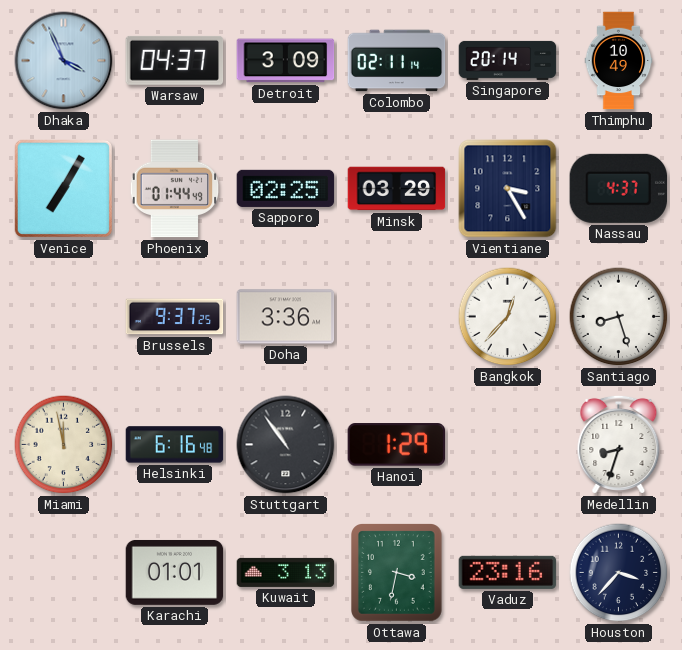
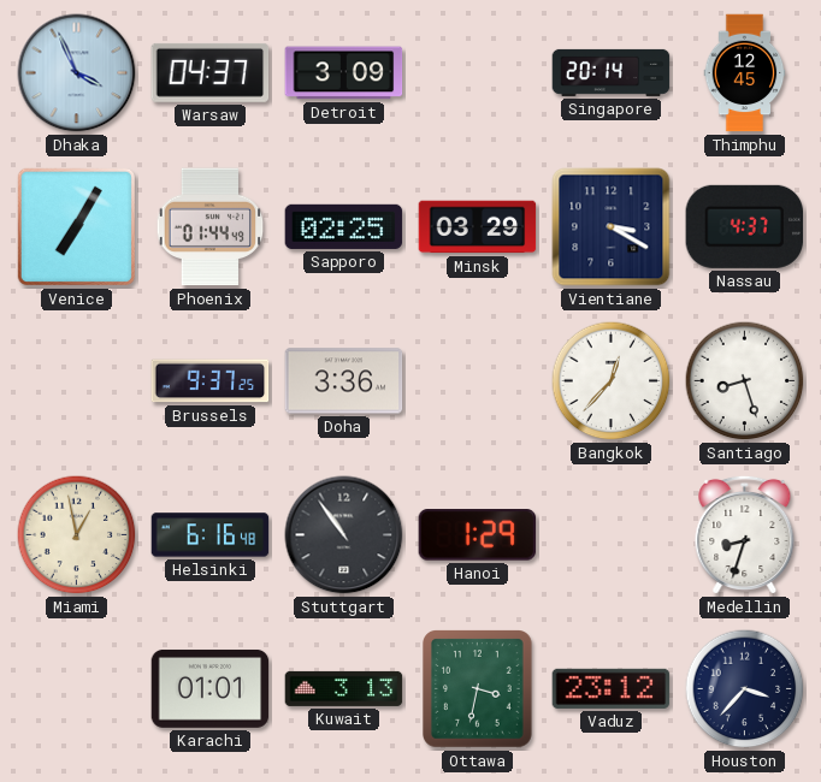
Colombo: 02:11 -> none (397, 61)
Thimphu: 10:49 -> 12:45 (745, 73)
Vientiane: 3:25 -> 3:20 (612, 227)
Miami: 11:58 -> 12:58 (77, 535)
Vaduz: 23:16 -> 23:12 (612, 688)
